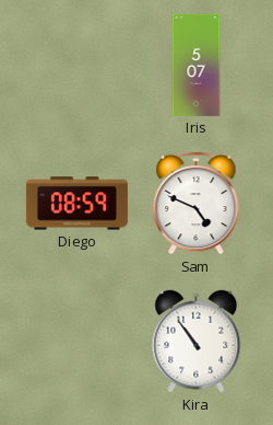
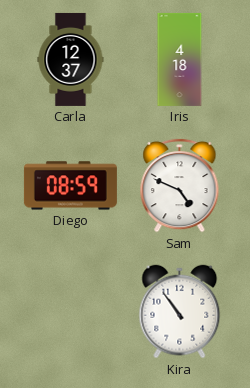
Carla: none -> 12:37 (71, 59)
Iris: 5:07 -> 4:18 (180, 59)
